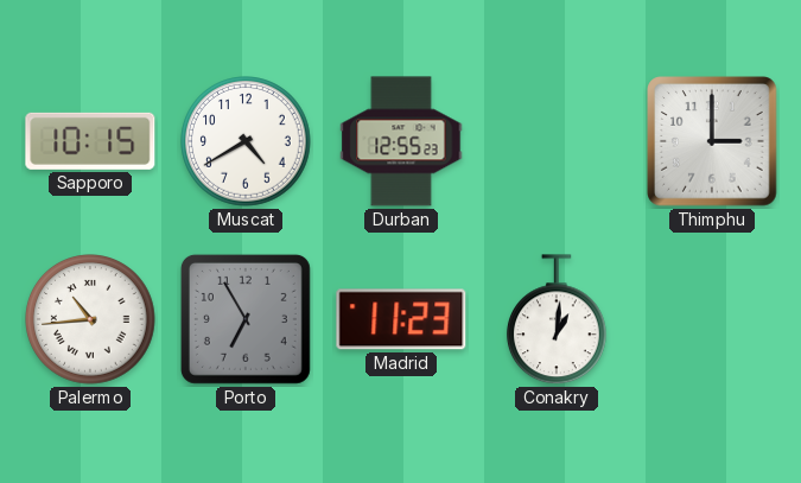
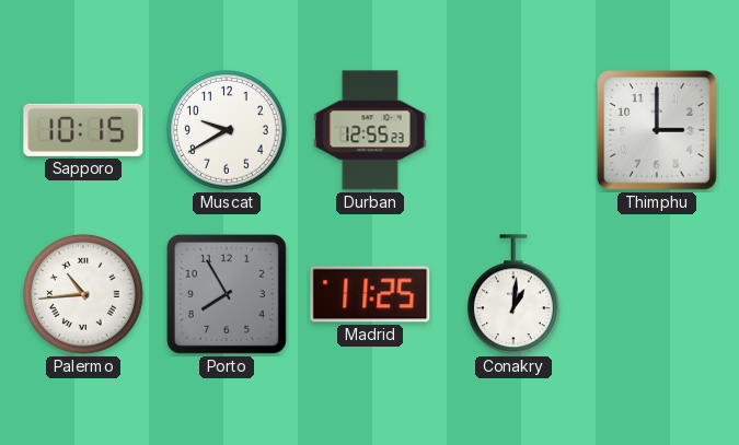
Muscat: 4:40 -> 9:40 (228, 131)
Porto: 6:55 -> 7:55 (227, 294)
Madrid: 11:23 -> 11:25 (370, 294)
